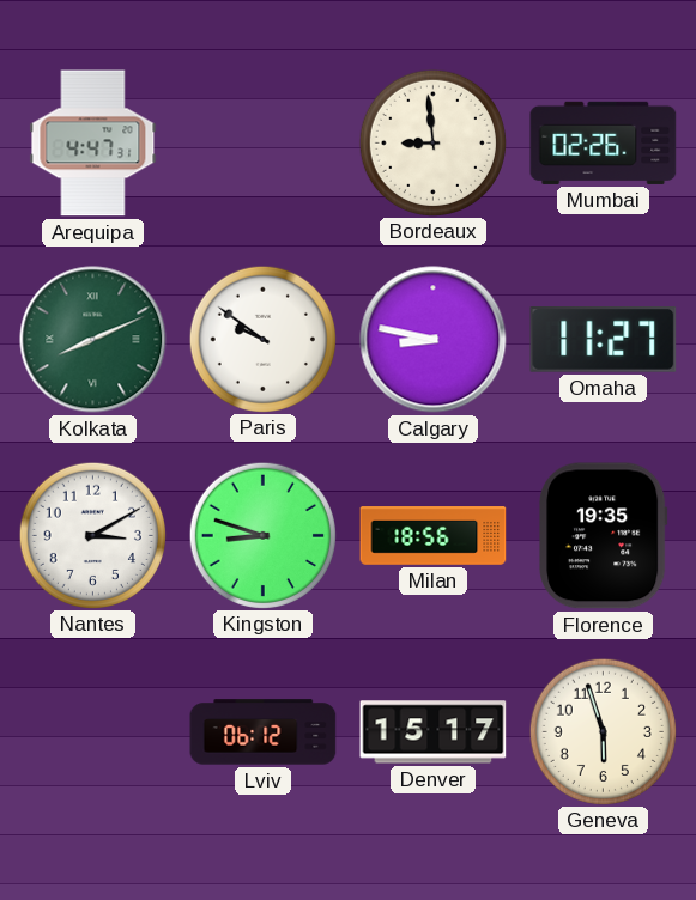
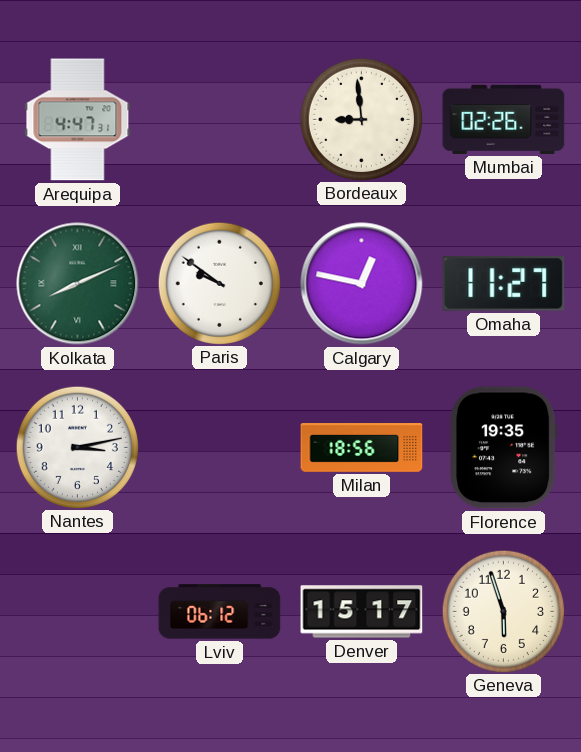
Calgary: 8:47 -> 12:47 (362, 284)
Nantes: 3:10 -> 3:13 (77, 447)
Kingston: 8:48 -> none (262, 535)
